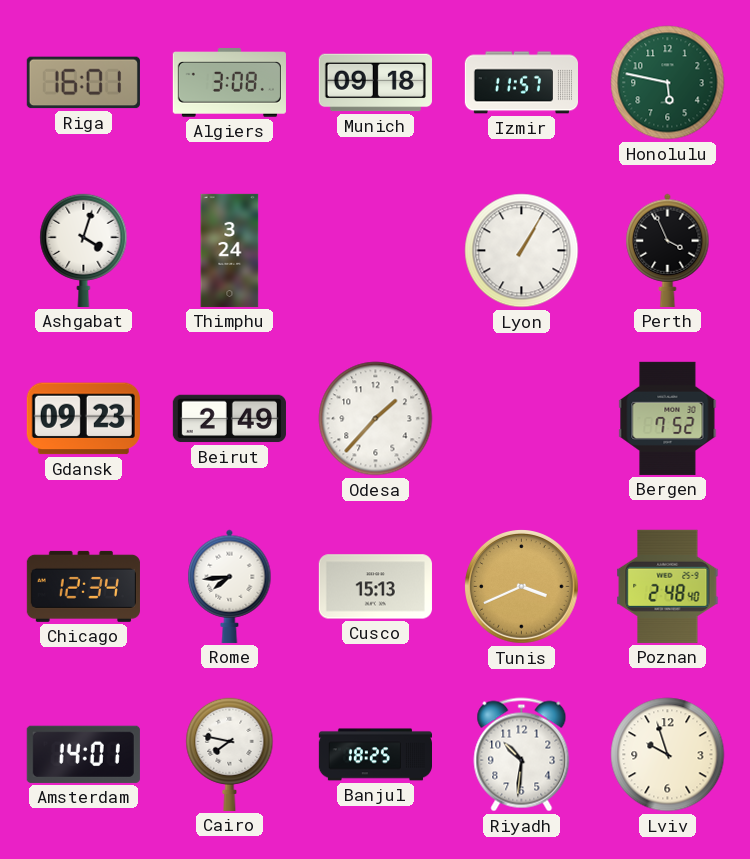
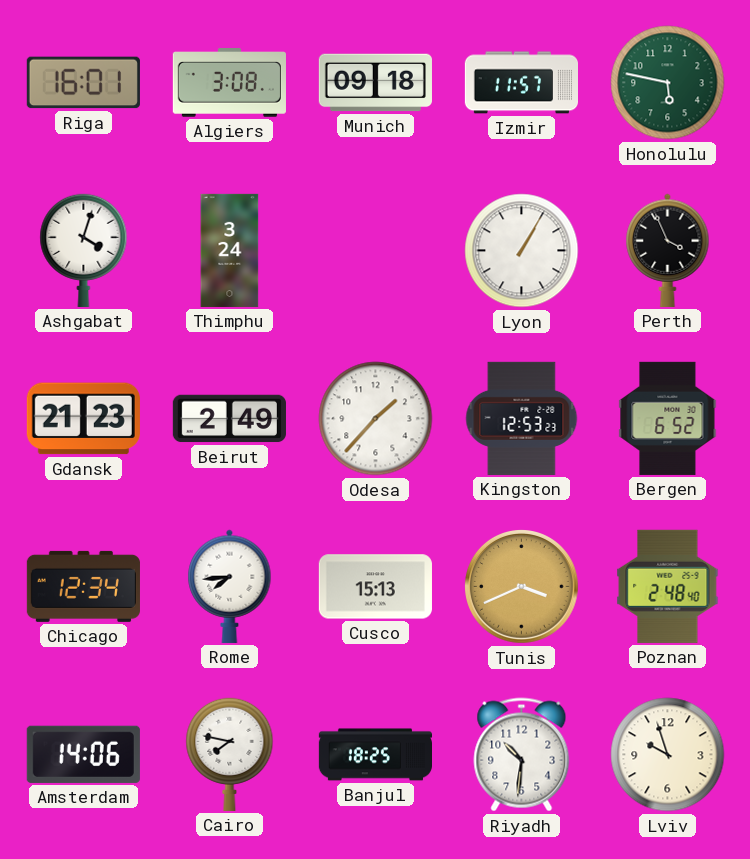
Gdansk: 09:23 -> 21:23 (83, 419)
Kingston: none -> 12:53 (522, 418)
Bergen: 7:52 -> 6:52 (668, 418)
Amsterdam: 14:01 -> 14:06 (83, 754)
